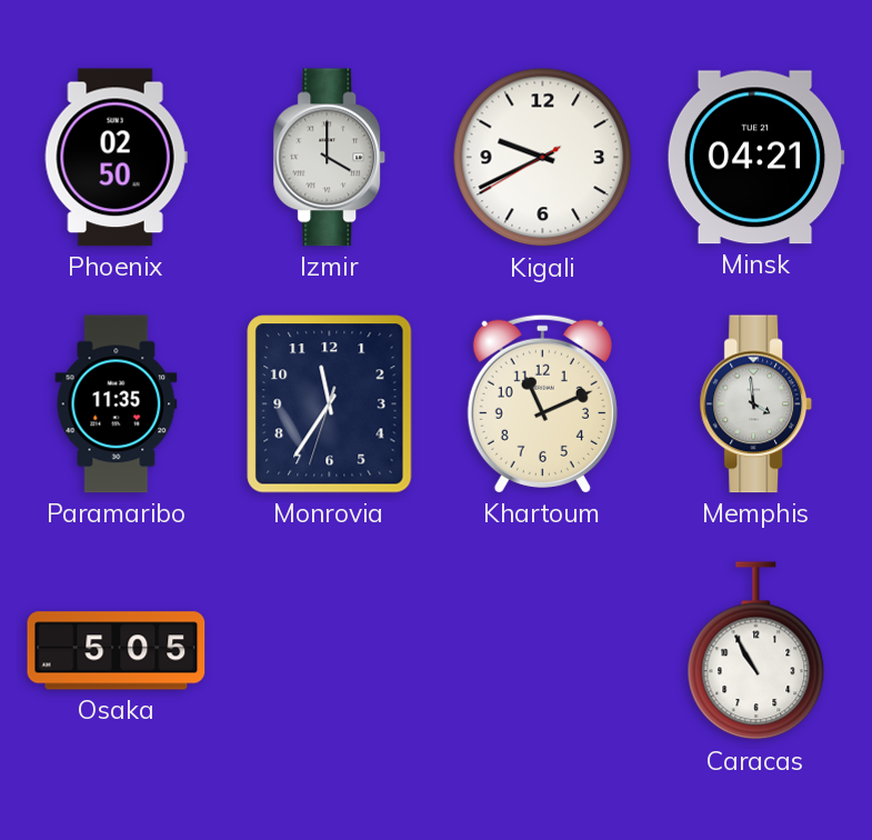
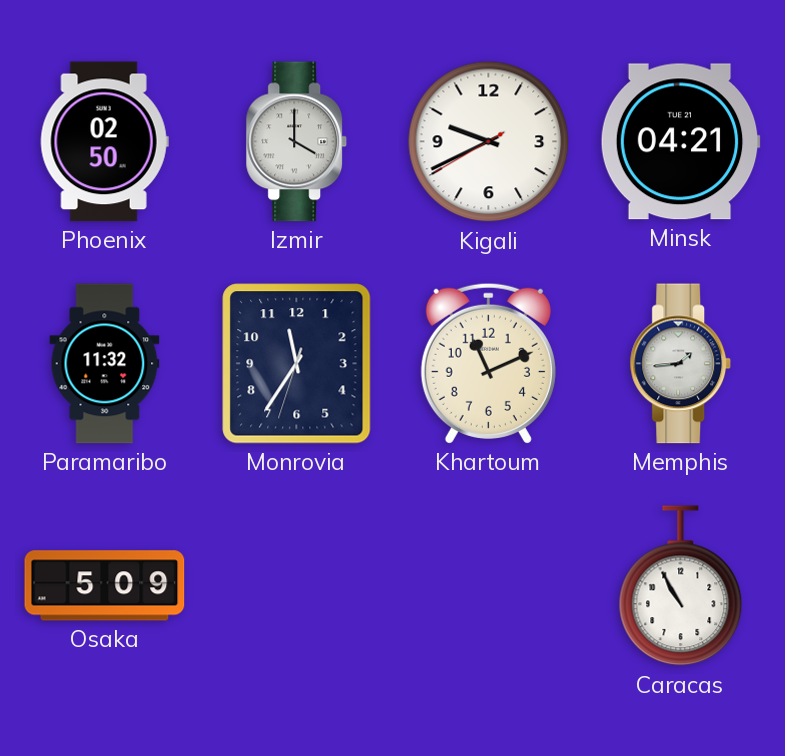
Paramaribo: 11:35 -> 11:32 (105, 364)
Memphis: 3:59 -> 1:44 (681, 364)
Osaka: 5:05 -> 5:09 (105, 586)
